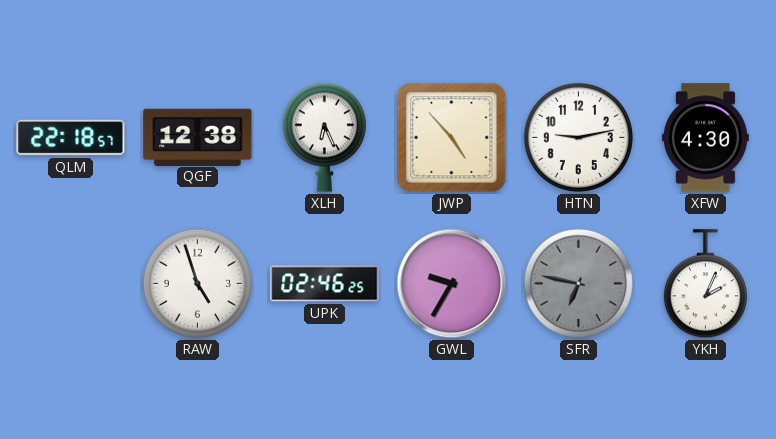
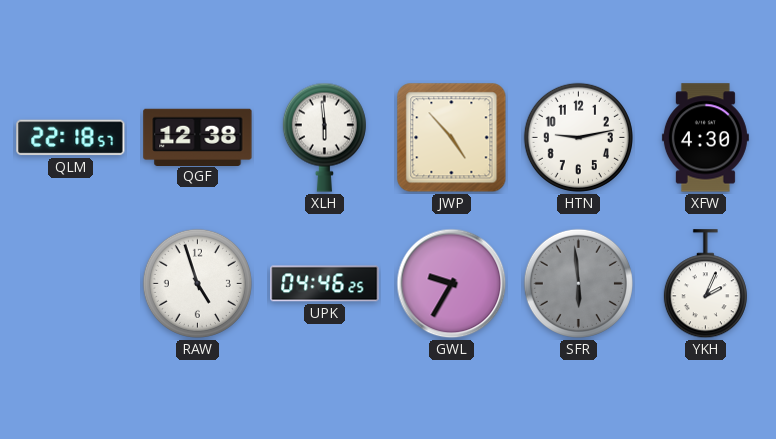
XLH: 6:26 -> 5:59 (324, 137)
UPK: 02:46 -> 04:46 (325, 284)
SFR: 6:47 -> 5:59 (578, 283)
